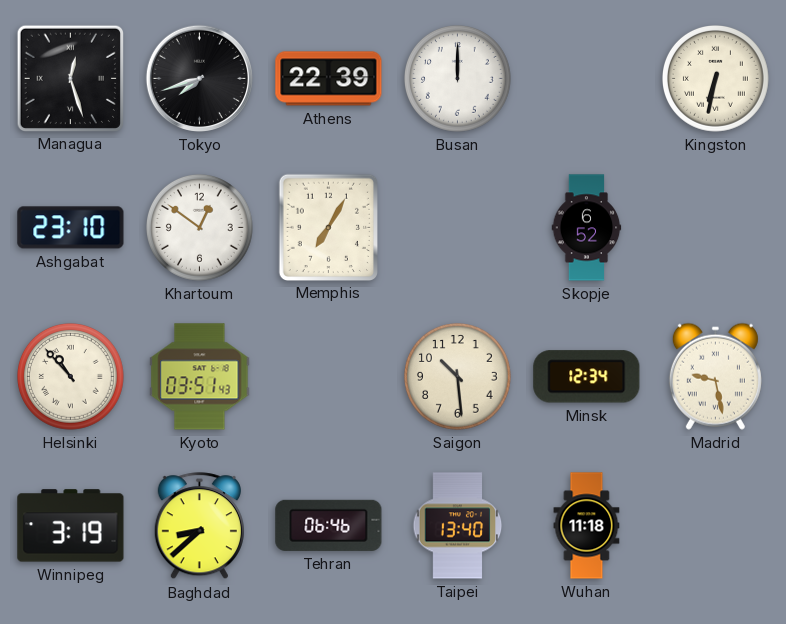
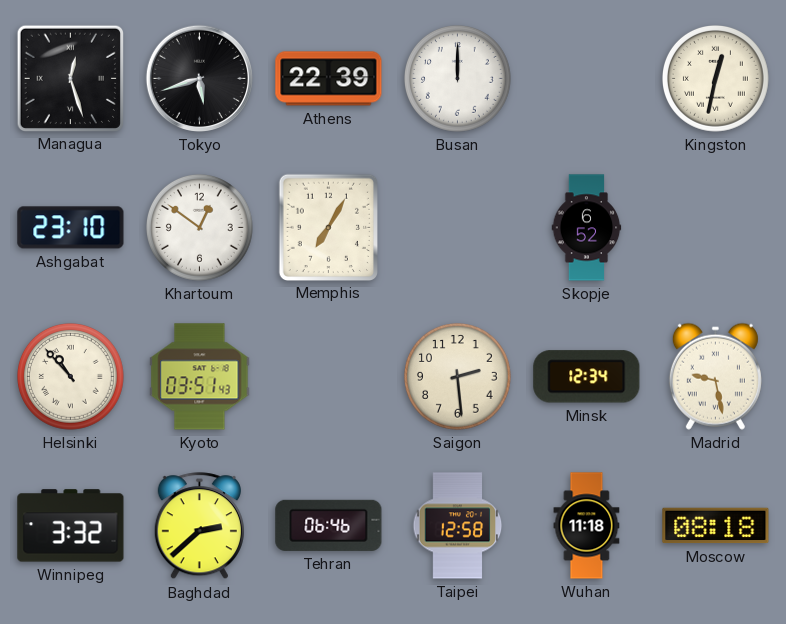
Tokyo: 7:42 -> 5:42 (199, 78)
Kingston: 6:32 -> 12:32 (716, 79)
Saigon: 10:29 -> 2:29 (458, 377)
Winnipeg: 3:19 -> 3:32 (71, 526)
Baghdad: 8:38 -> 2:38 (199, 526)
Taipei: 13:40 -> 12:58 (458, 526)
Moscow: none -> 08:18 (716, 526)
